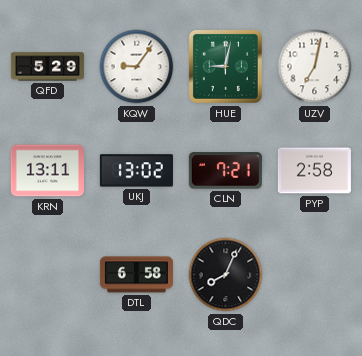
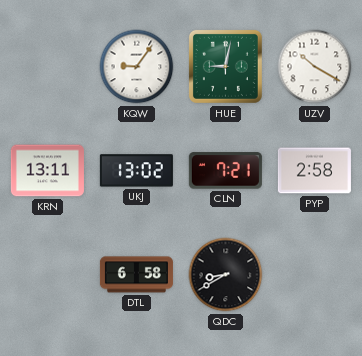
QFD: 5:29 -> none (47, 67)
UZV: 7:02 -> 10:20 (315, 67)
QDC: 8:04 -> 8:40 (226, 275)
